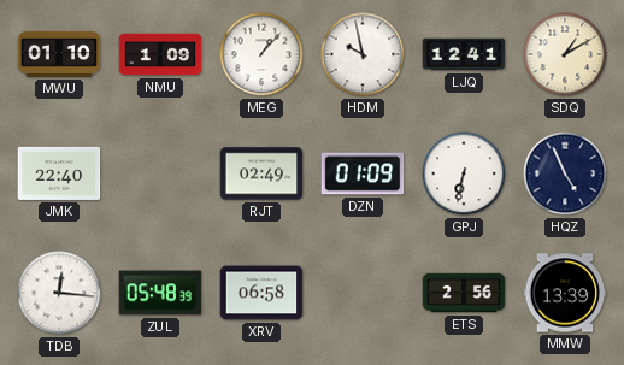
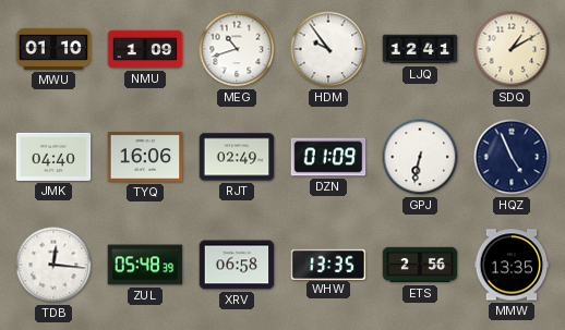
MEG: 1:07 -> 10:42 (237, 49)
HDM: 9:58 -> 9:54 (328, 49)
JMK: 22:40 -> 04:40 (53, 157)
TYQ: none -> 16:06 (145, 157)
WHW: none -> 13:35 (328, 264)
MMW: 13:39 -> 13:35 (512, 265)
